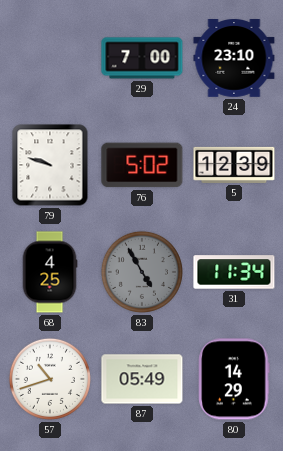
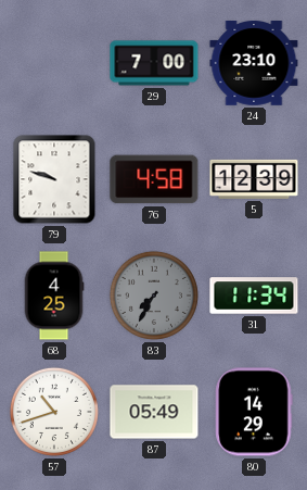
76: 5:02 -> 4:58 (154, 179)
83: 4:55 -> 7:35 (154, 296)
